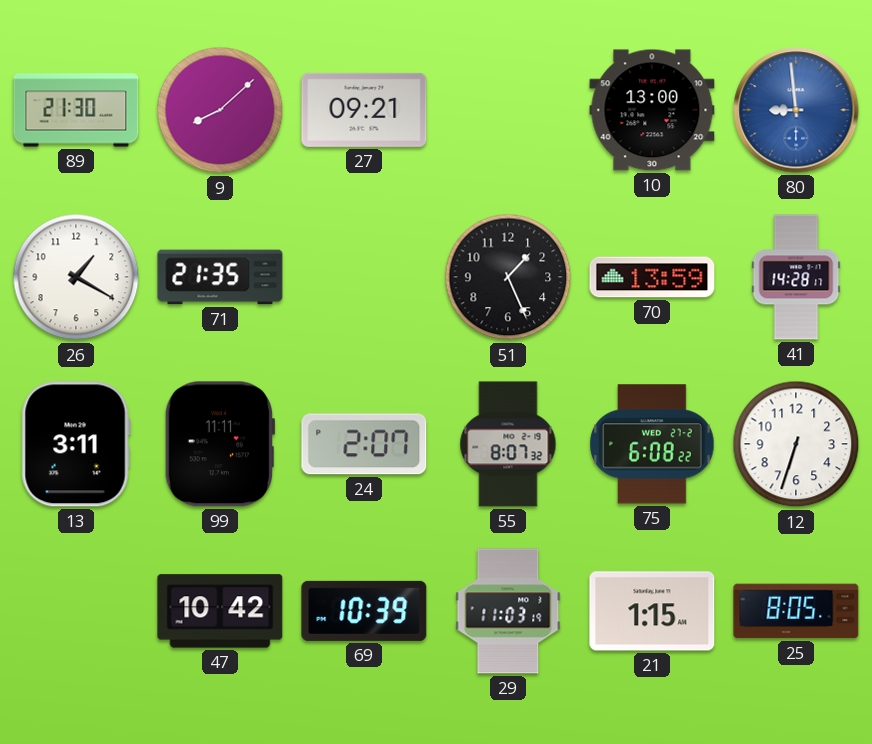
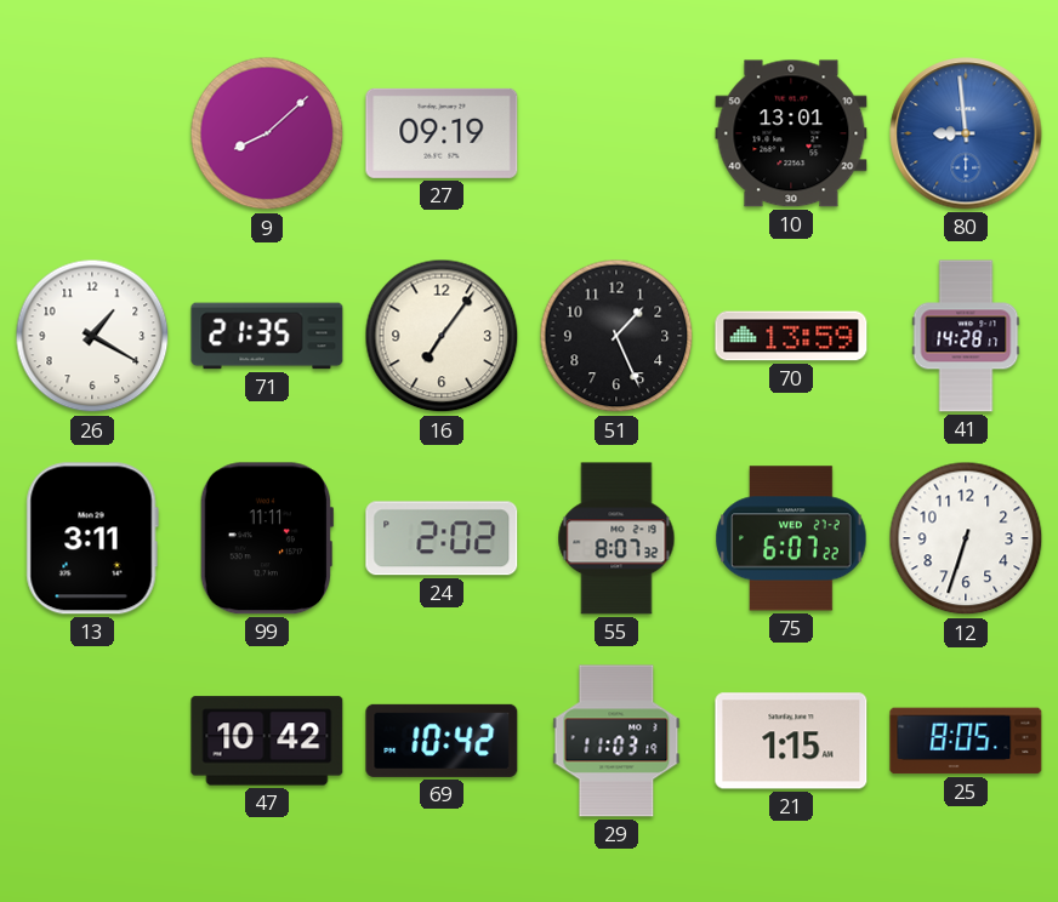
89: 21:30 -> none (76, 110)
27: 09:21 -> 09:19 (442, 133)
10: 13:00 -> 13:01 (791, 133)
16: none -> 7:06 (442, 336)
24: 2:07 -> 2:02 (442, 538)
75: 6:08 -> 6:07 (791, 538)
69: 10:39 -> 10:42 (442, 741)
